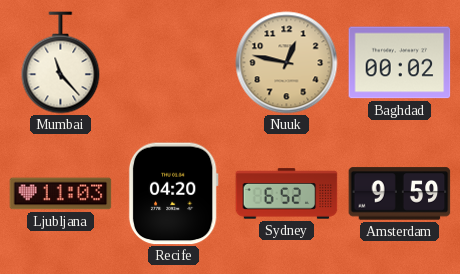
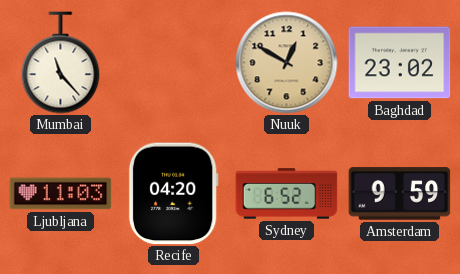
Nuuk: 12:47 -> 12:50 (287, 63)
Baghdad: 00:02 -> 23:02 (400, 63)
